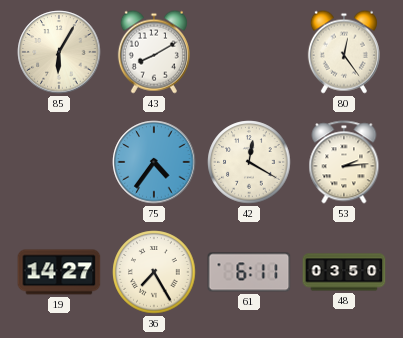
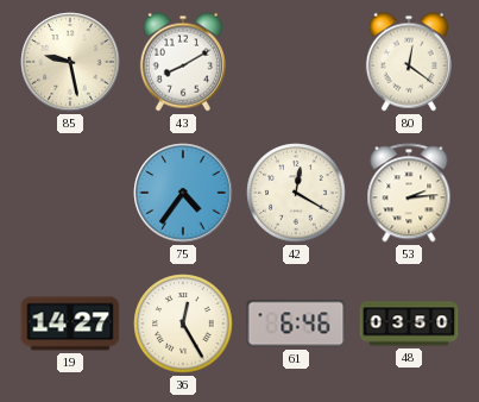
85: 6:05 -> 9:28 (70, 62)
80: 12:24 -> 12:21 (409, 62)
36: 7:25 -> 12:25 (183, 324)
61: 6:11 -> 6:46 (296, 324)
